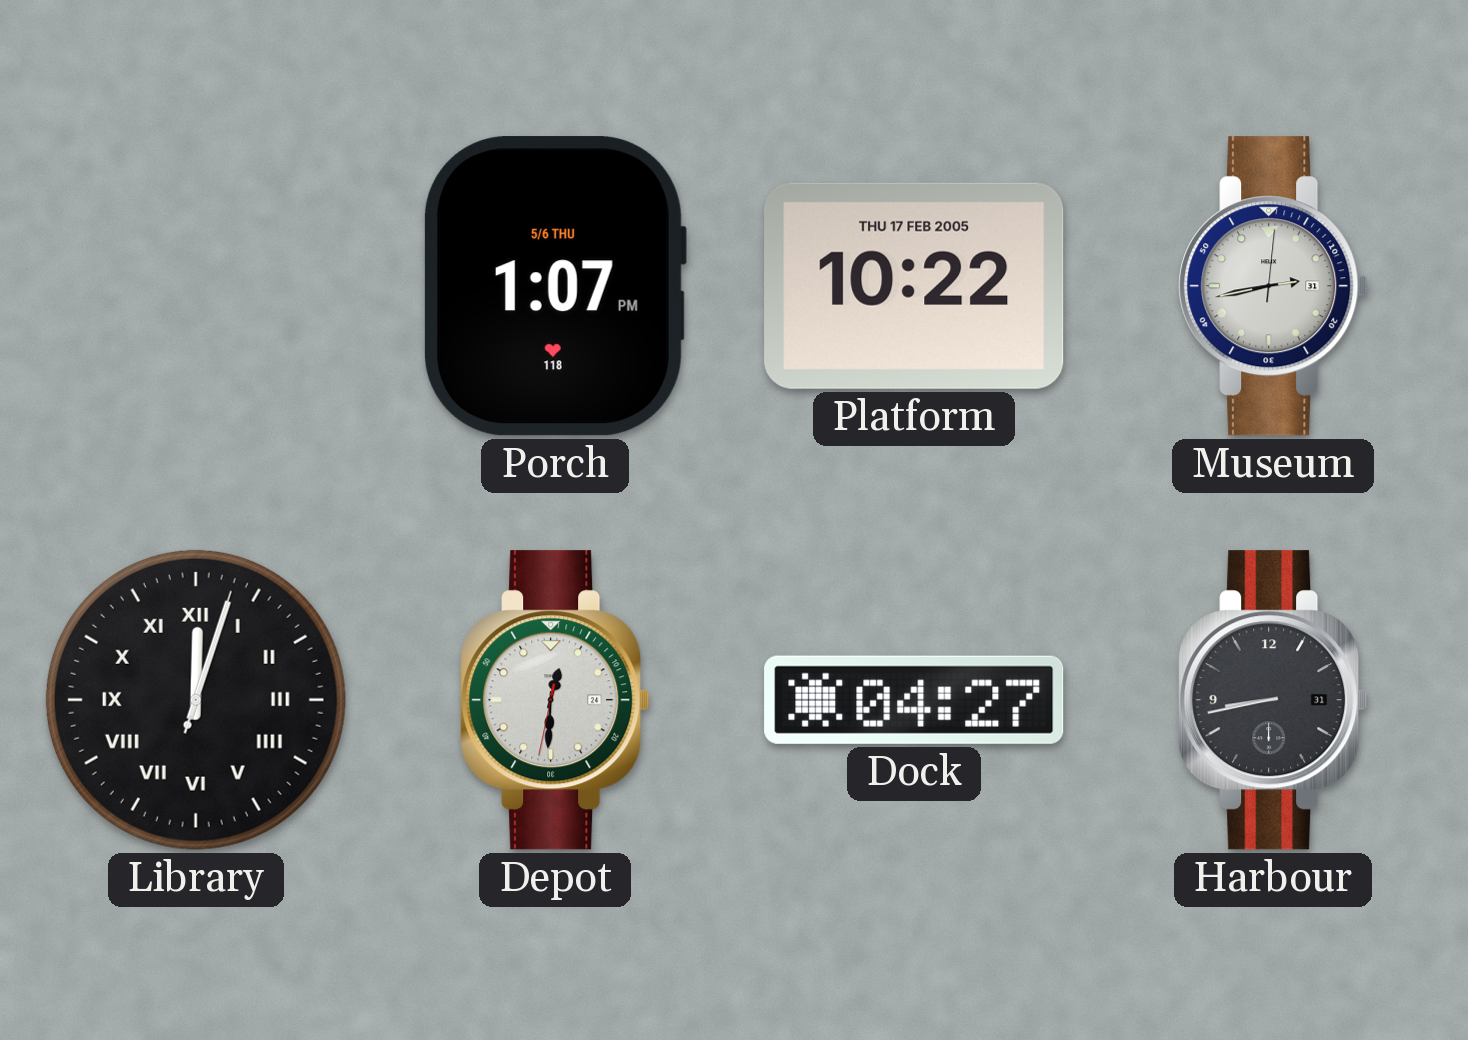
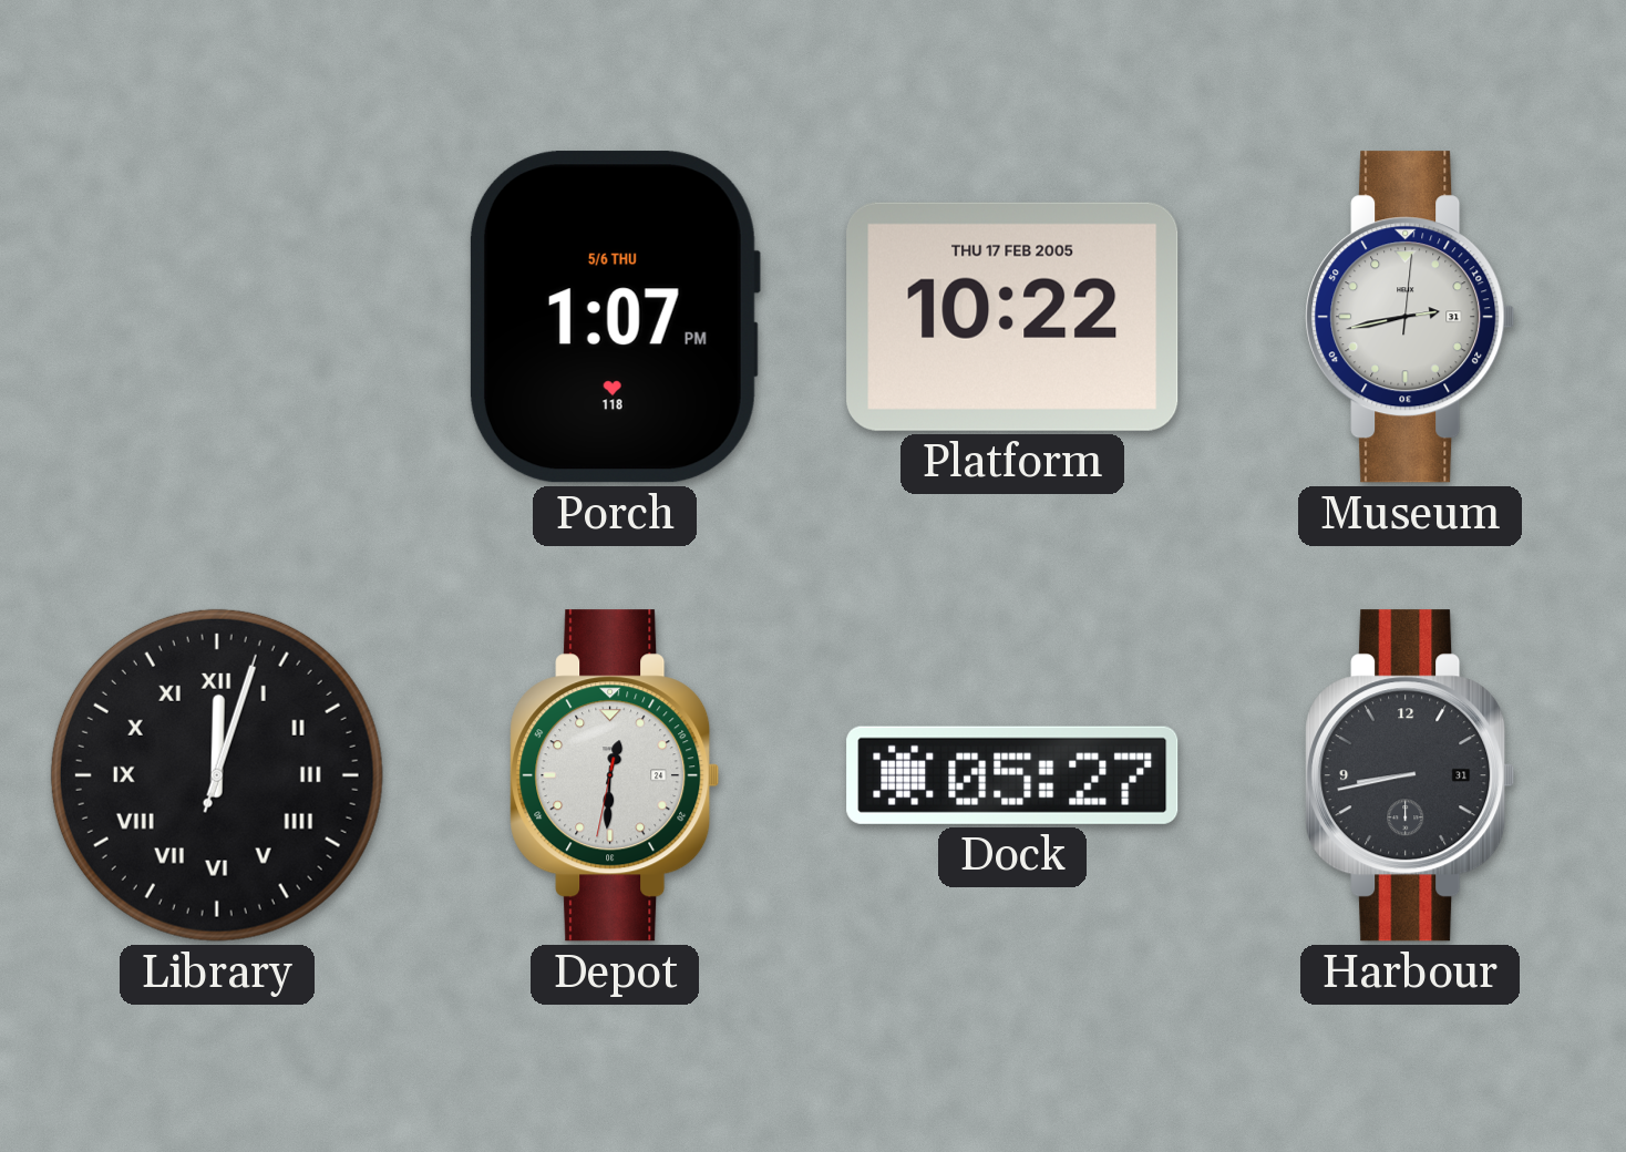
Dock: 04:27 -> 05:27 (1012, 775)
